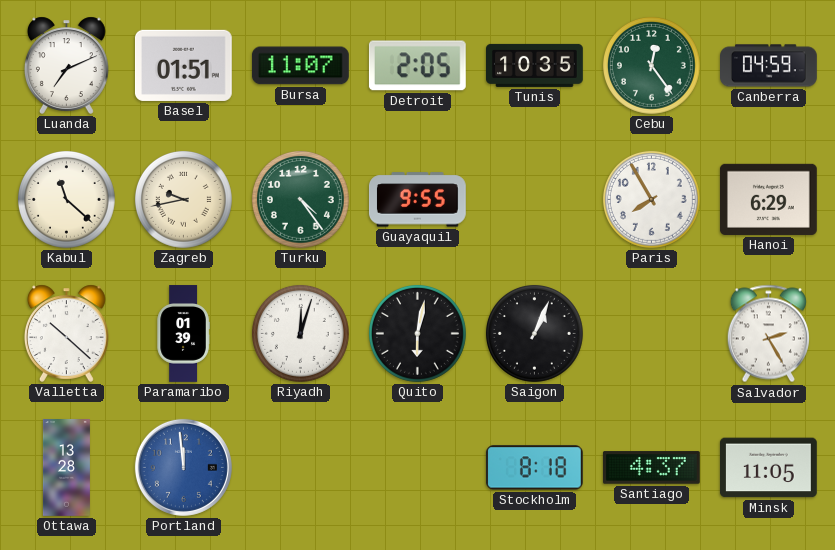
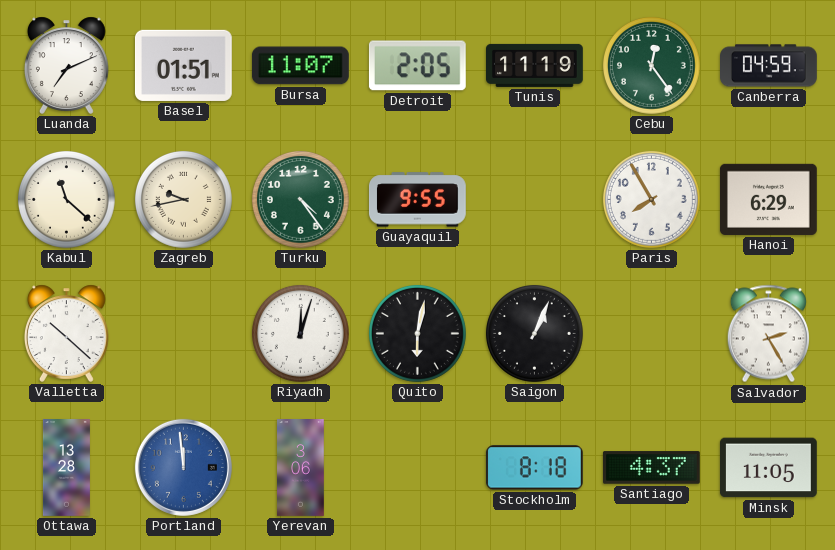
Tunis: 10:35 -> 11:19 (535, 65)
Paramaribo: 01:39 -> none (183, 334)
Yerevan: none -> 3:06 (301, 468)
